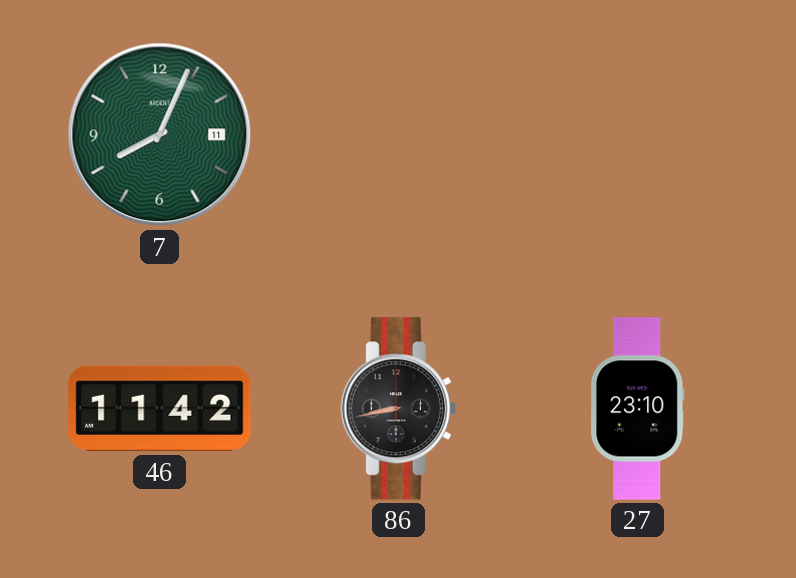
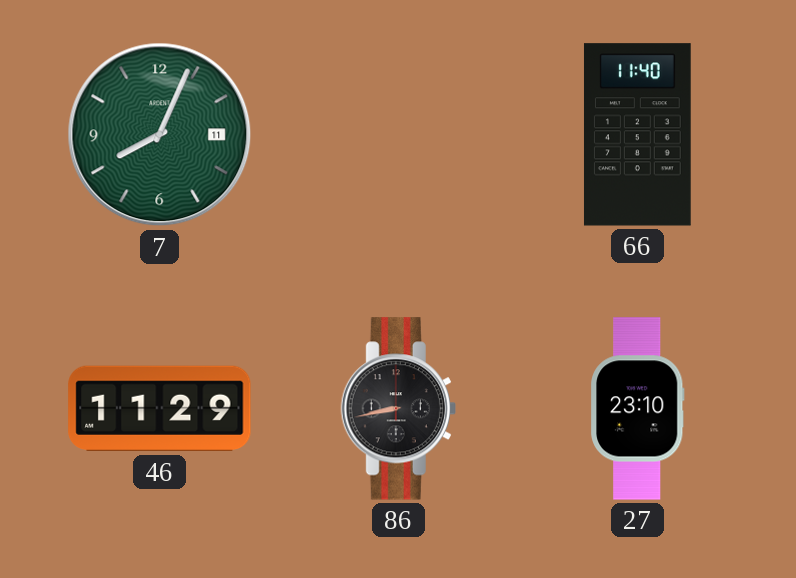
66: none -> 11:40 (637, 135)
46: 11:42 -> 11:29 (160, 409)
